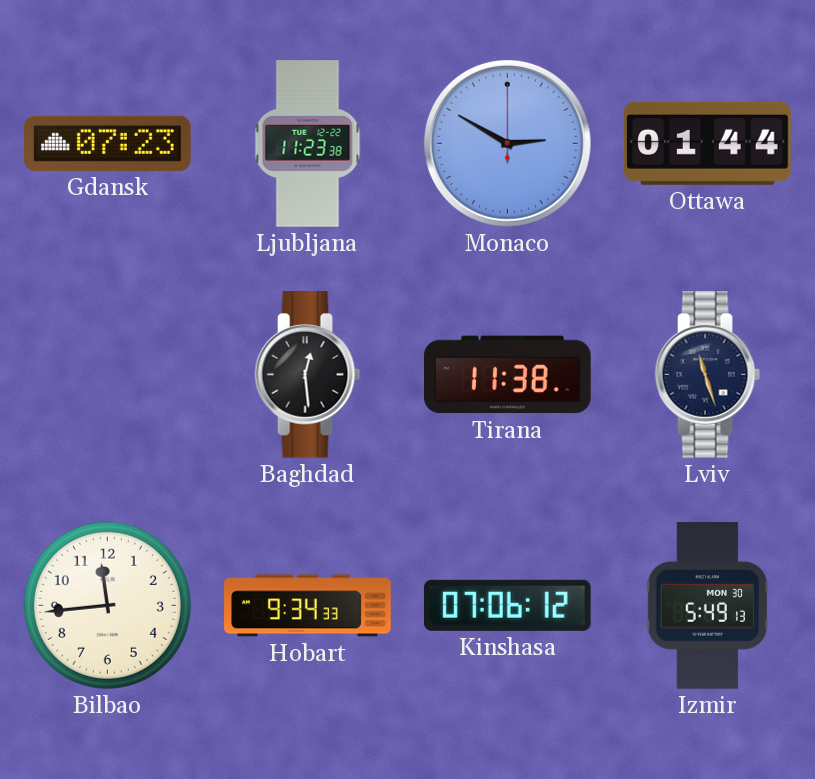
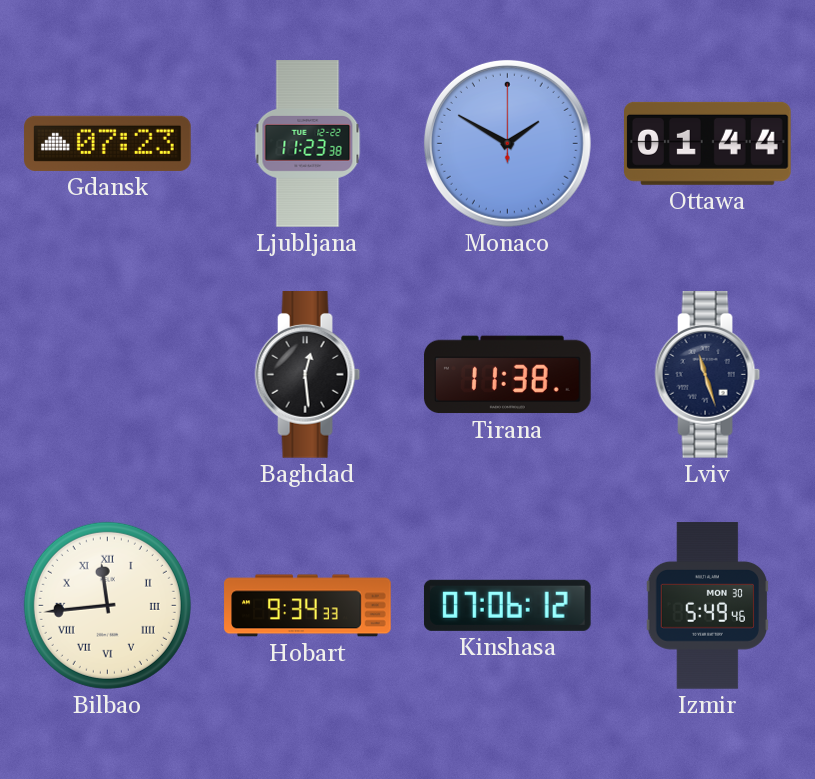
Monaco: 2:50 -> 1:50 (507, 143)
Bilbao numerals: Arabic -> Roman (107, 605)
Izmir: 5:49:13 -> 5:49:46 (707, 606)
